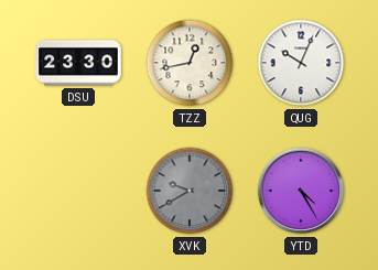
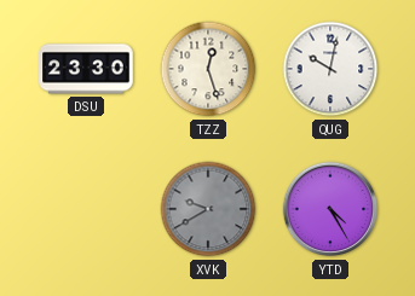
TZZ: 12:43 -> 12:27 (208, 69)
QUG: 10:04 -> 10:02 (330, 69)
